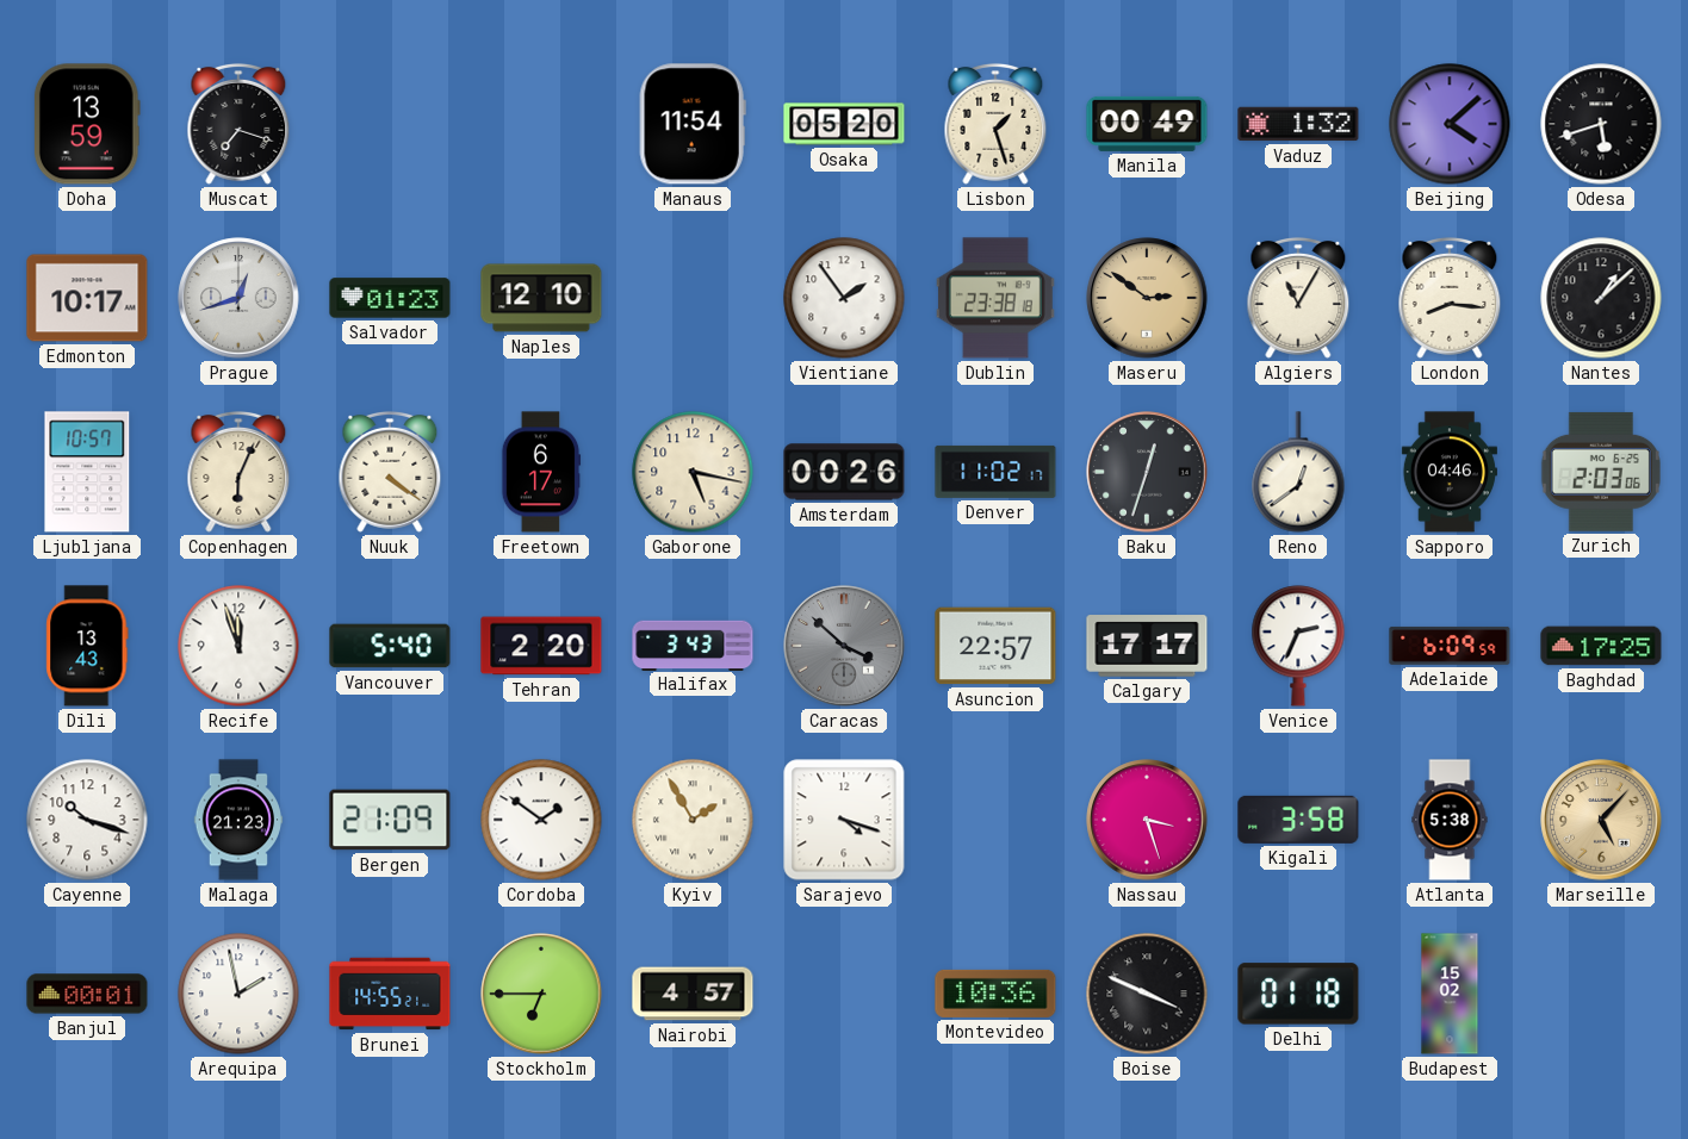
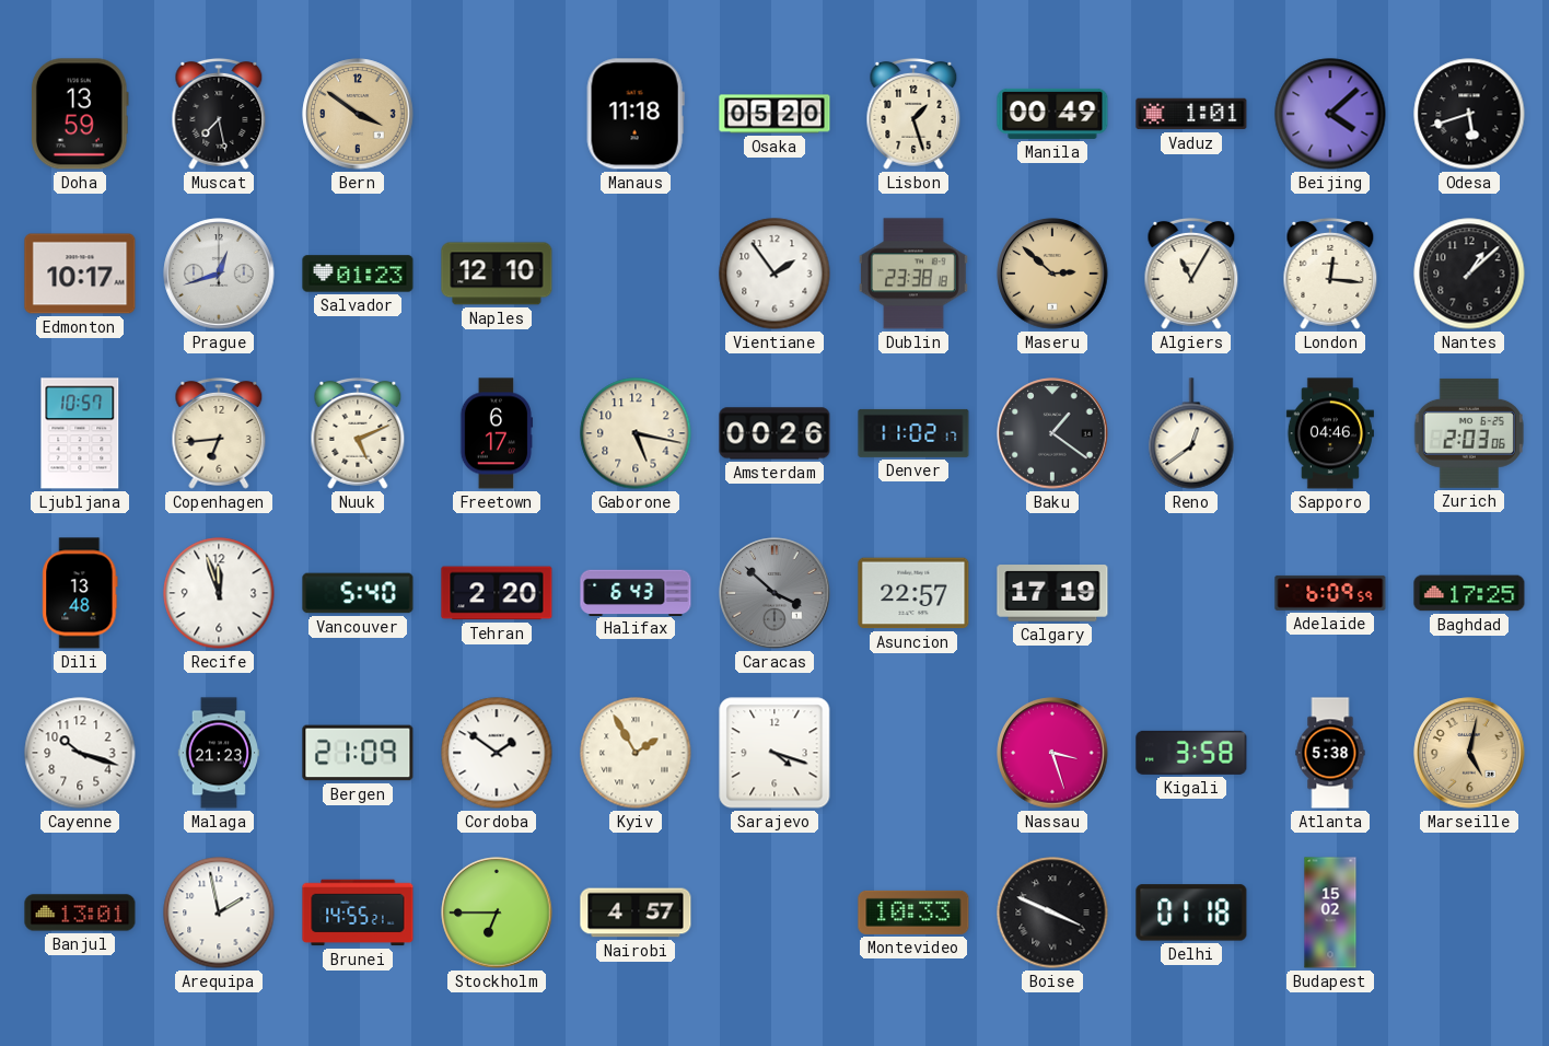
Muscat: 7:18 -> 7:28 (219, 114)
Bern: none -> 3:51 (358, 114)
Manaus: 11:54 -> 11:18 (636, 114)
Vaduz: 1:32 -> 1:01 (1191, 114)
Maseru: 2:51 -> 2:52 (1052, 274)
London: 8:16 -> 12:16 (1330, 274)
Copenhagen: 6:04 -> 6:44 (219, 433)
Nuuk: 4:21 -> 5:11 (358, 433)
Baku: 12:33 -> 1:21 (1052, 433)
Dili: 13:43 -> 13:48 (80, 593)
Halifax: 3:43 -> 6:43 (636, 592)
Calgary: 17:17 -> 17:19 (1052, 593)
Venice: 2:34 -> none (1298, 646)
Marseille: 5:07 -> 5:02 (1469, 753)
Banjul: 00:01 -> 13:01 (80, 913)
Montevideo: 10:36 -> 10:33 (913, 913)
